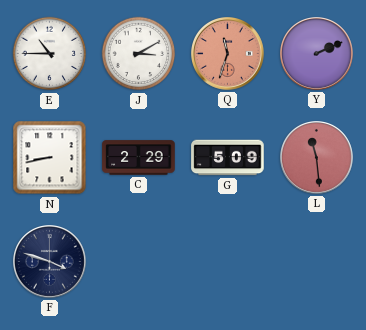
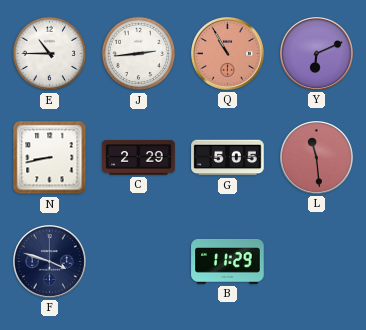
J: 3:10 -> 2:44 (139, 54)
Q: 11:33 -> 10:55 (228, 54)
Y: 2:11 -> 6:11 (317, 54)
G: 5:09 -> 5:05 (228, 158)
B: none -> 11:29 (228, 261)
